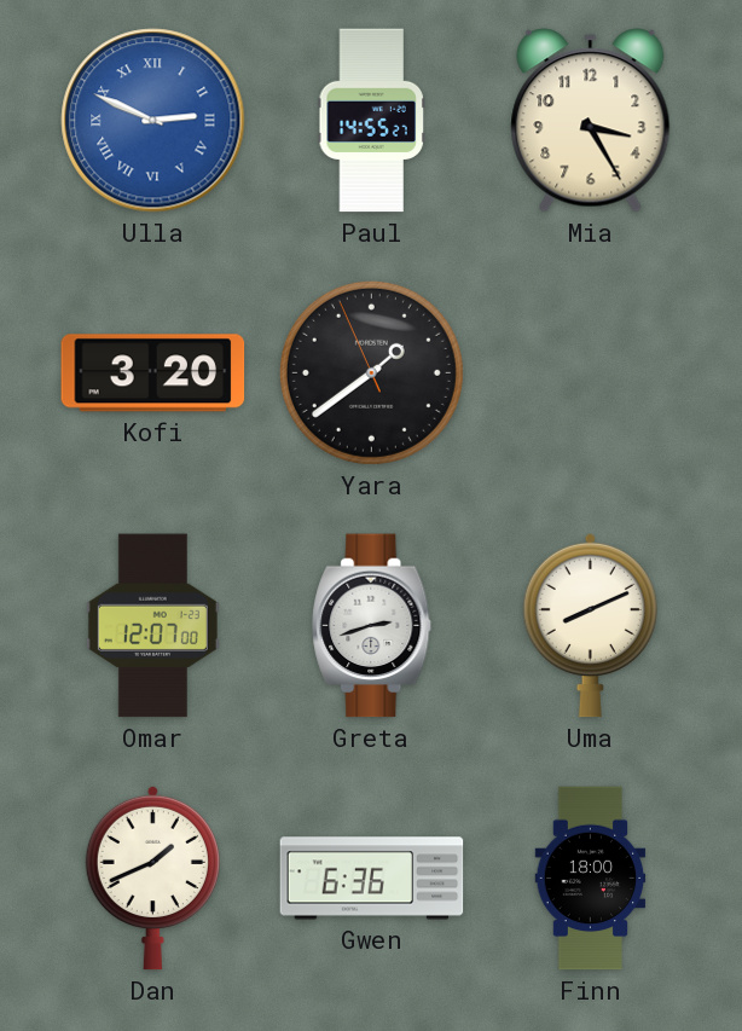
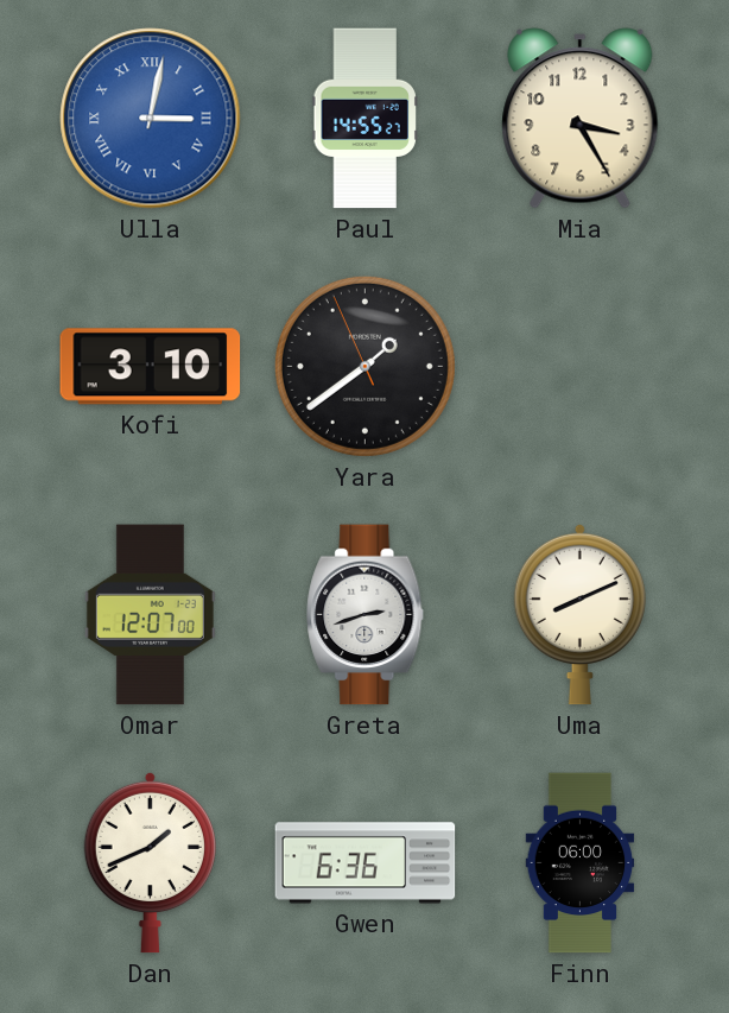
Ulla: 2:49 -> 3:02 (151, 119)
Kofi: 3:20 -> 3:10 (151, 367)
Finn: 18:00 -> 06:00 (581, 863)
